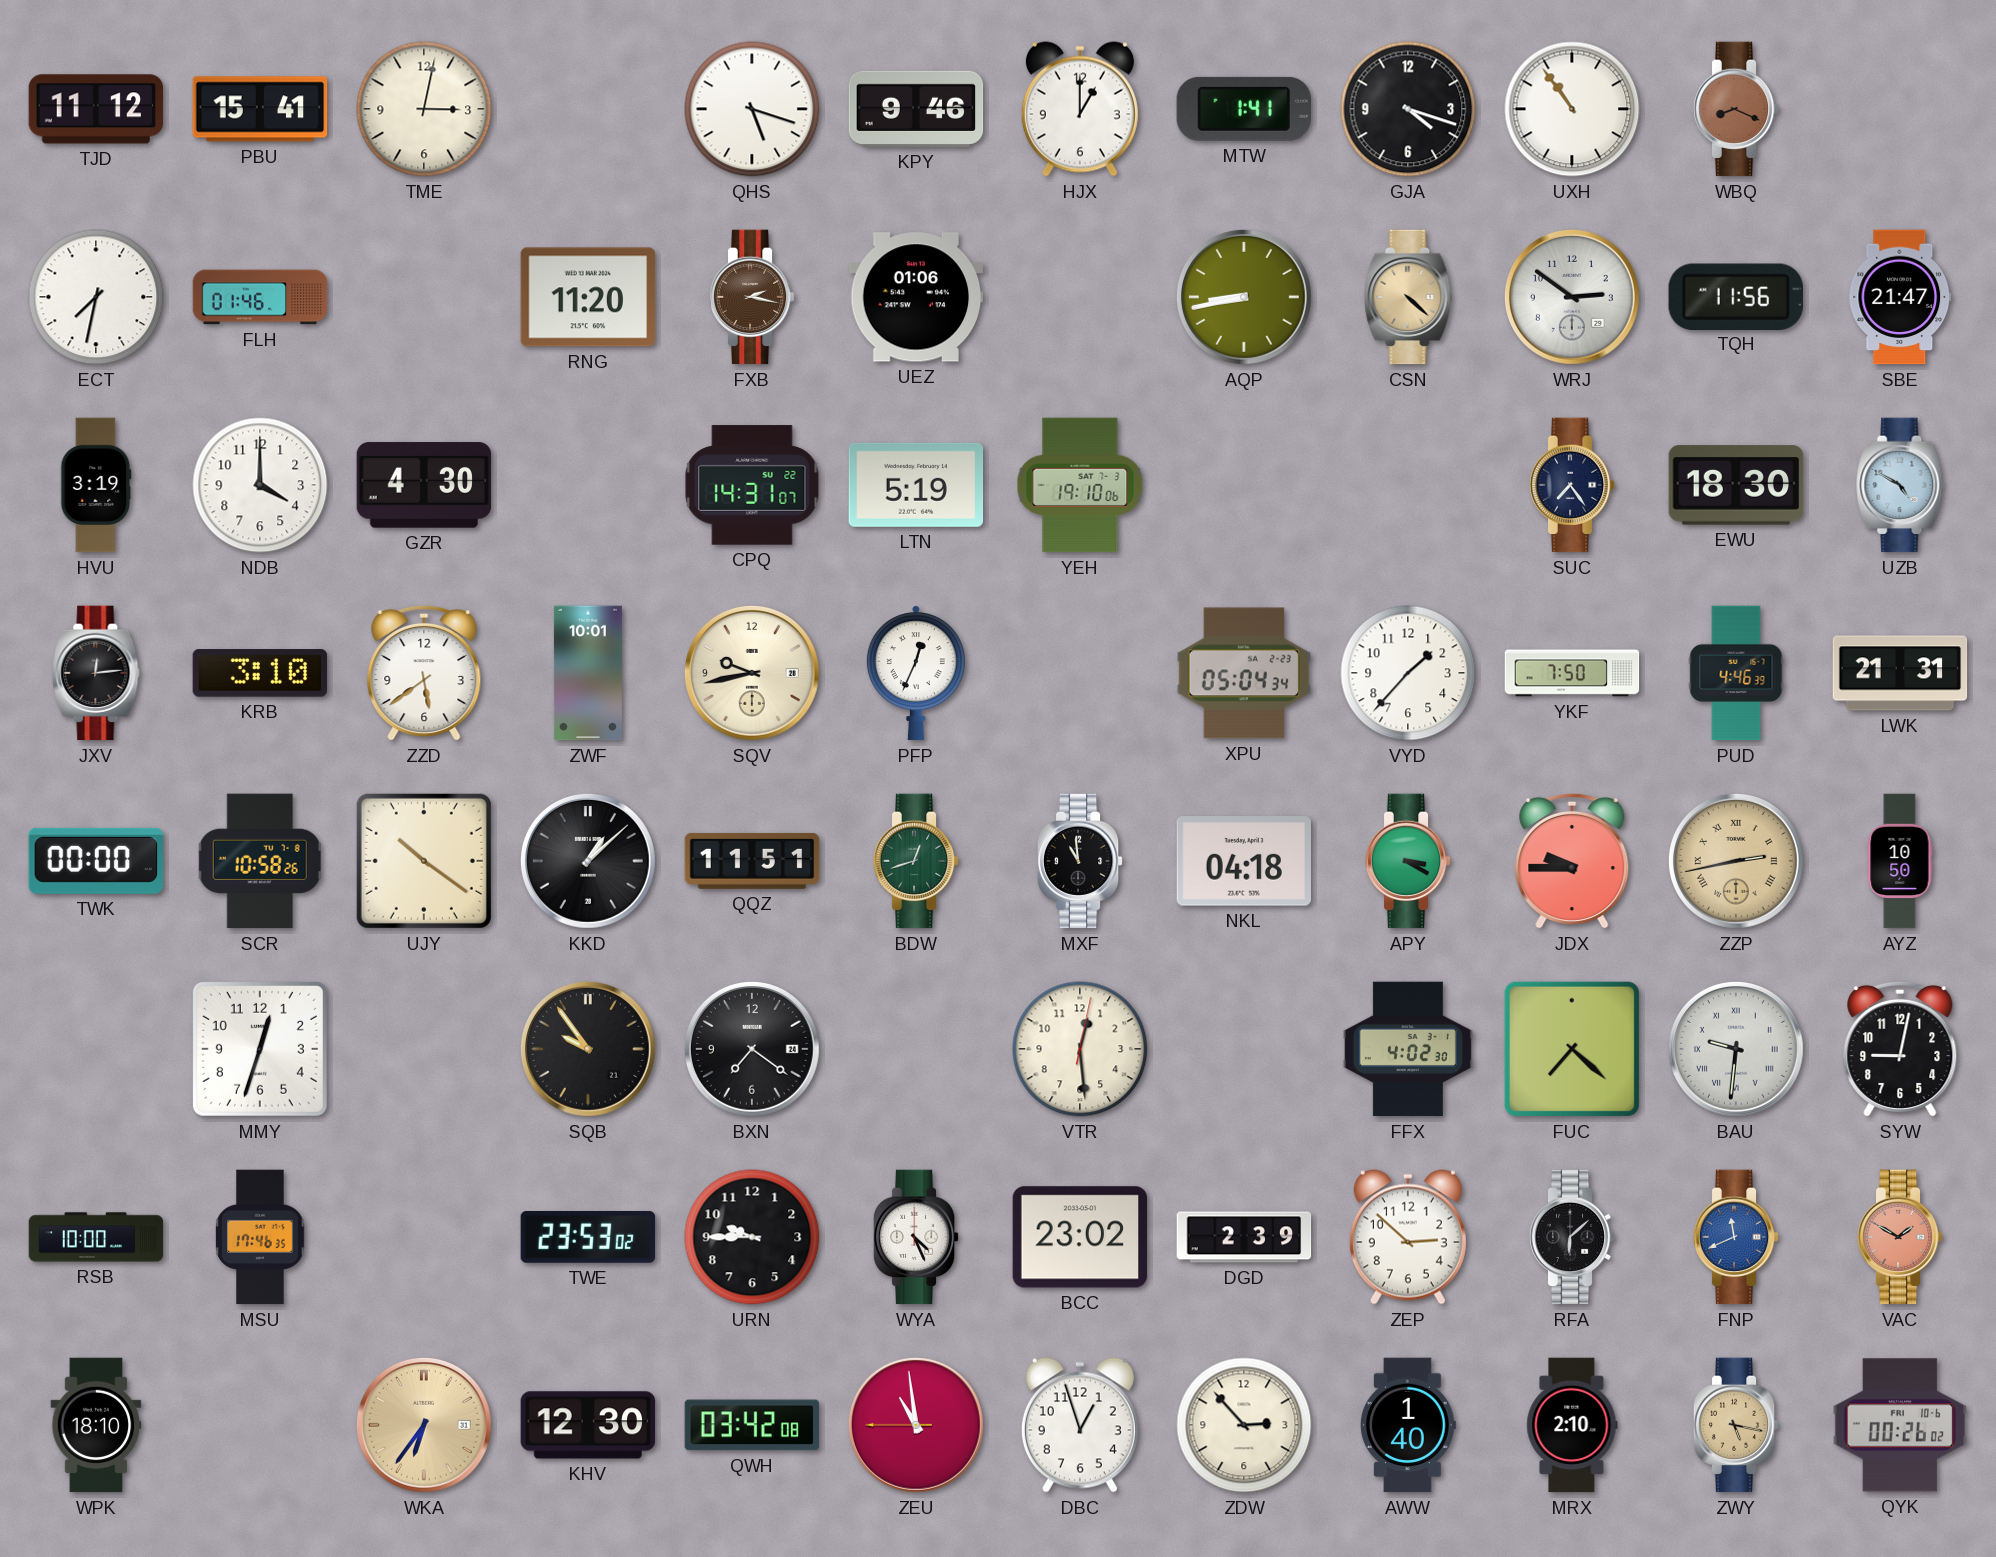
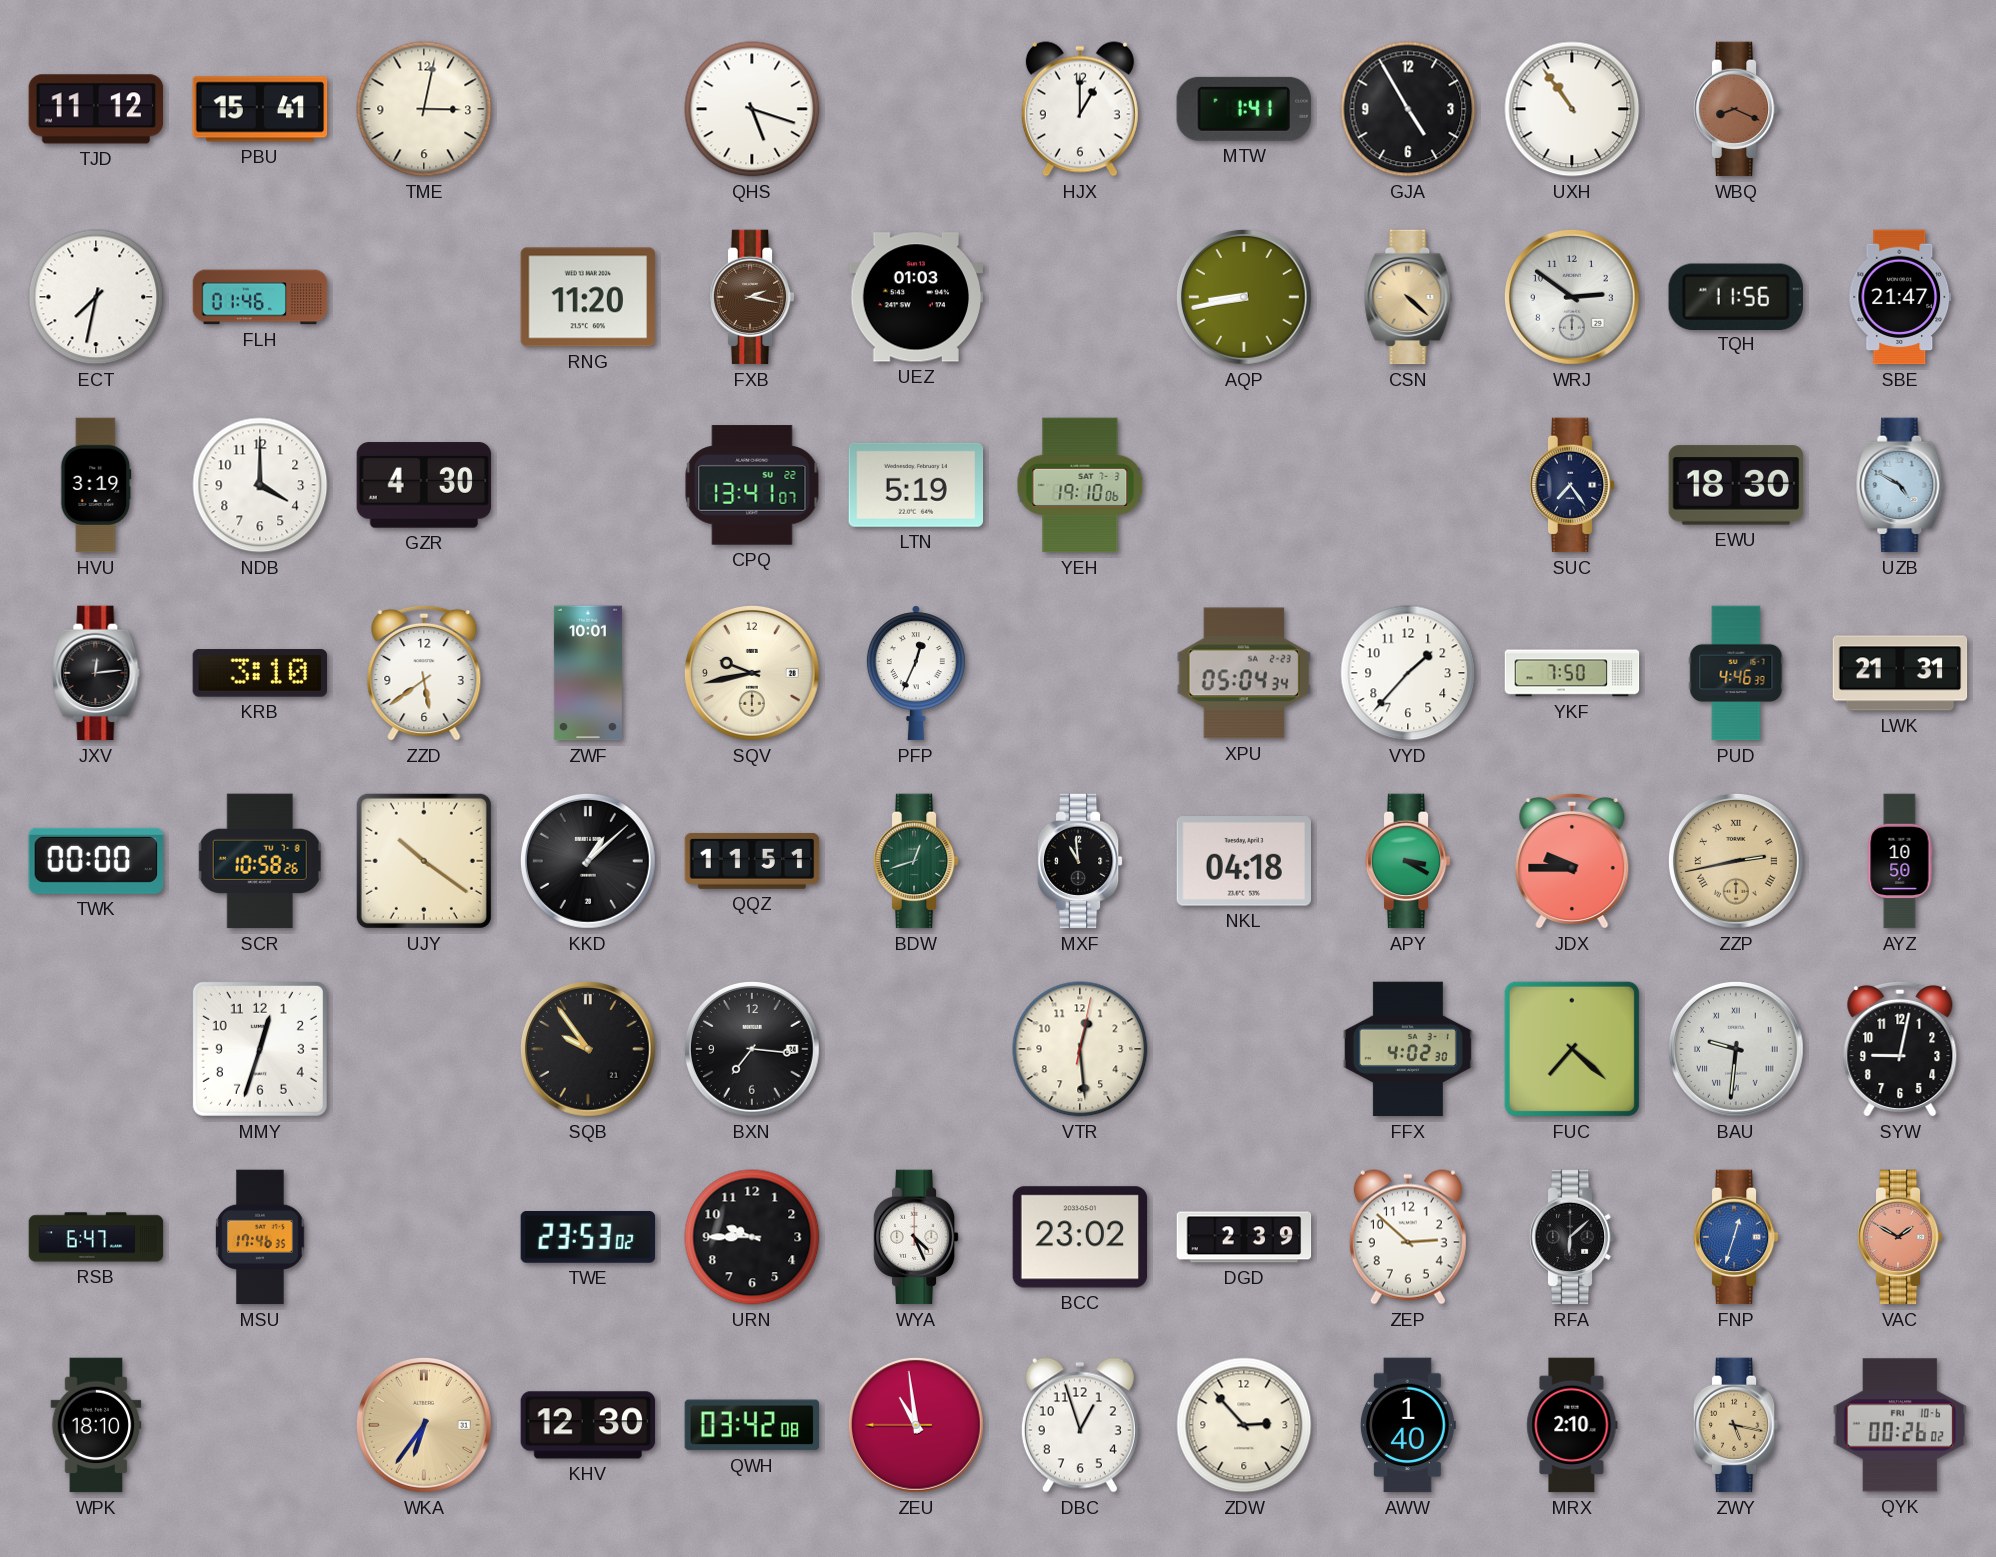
KPY: 9:46 -> none (916, 109)
GJA: 4:18 -> 4:55 (1408, 109)
UEZ: 01:06 -> 01:03 (916, 297)
CPQ: 14:31 -> 13:41 (752, 485)
BXN: 7:21 -> 7:16 (752, 1049)
RSB: 10:00 -> 6:47 (96, 1237)
FNP: 11:41 -> 12:33 (1736, 1237)
